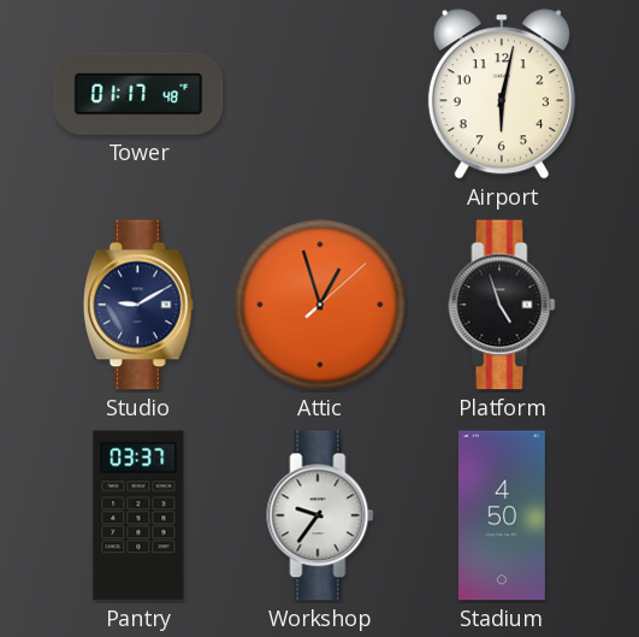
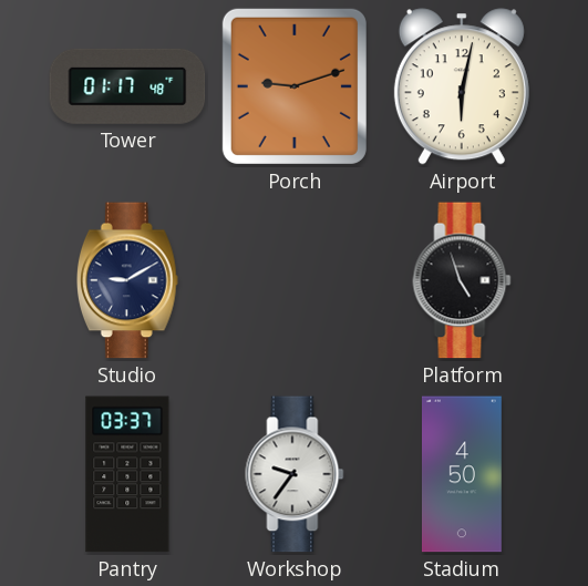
Porch: none -> 9:12 (295, 86)
Attic: 12:57 -> none (320, 305)
